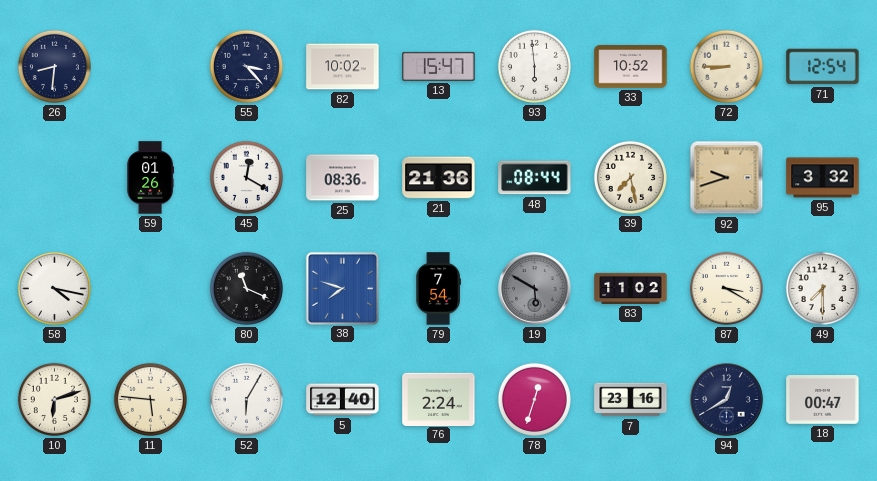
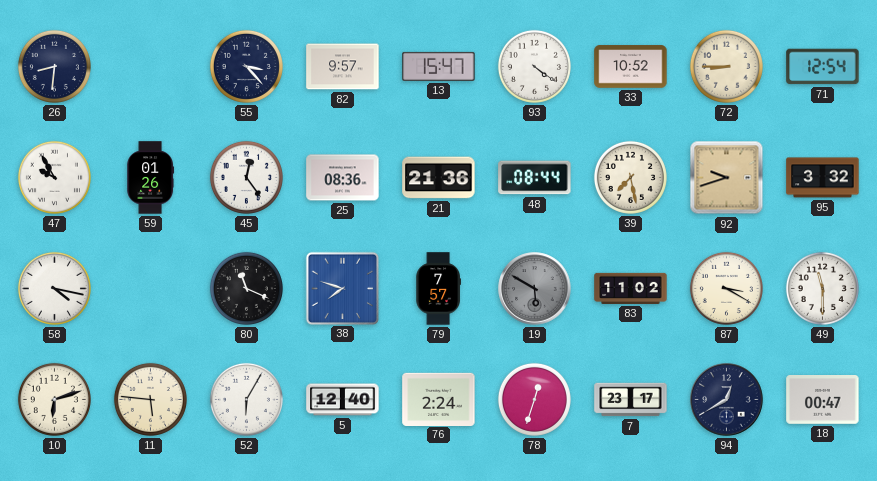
82: 10:02 -> 9:57 (343, 67)
93: 5:59 -> 4:21 (534, 66)
47: none -> 9:55 (54, 177)
45: 12:20 -> 12:24 (246, 177)
79: 7:54 -> 7:57 (438, 289)
49: 7:30 -> 11:30 (822, 288)
7: 23:16 -> 23:17 (631, 400)
